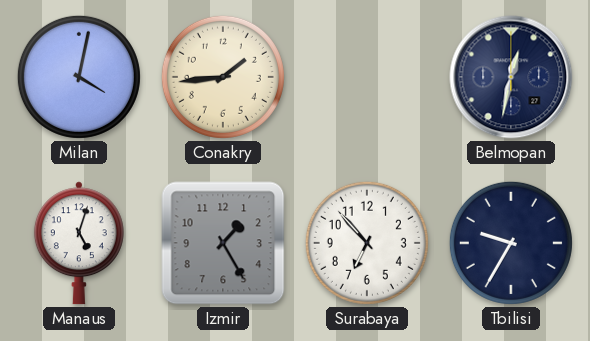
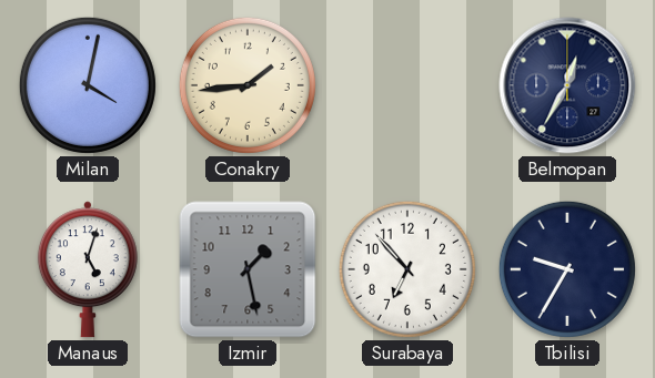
Belmopan: 12:32 -> 12:35 (567, 85)
Izmir: 1:25 -> 1:28 (248, 269)
